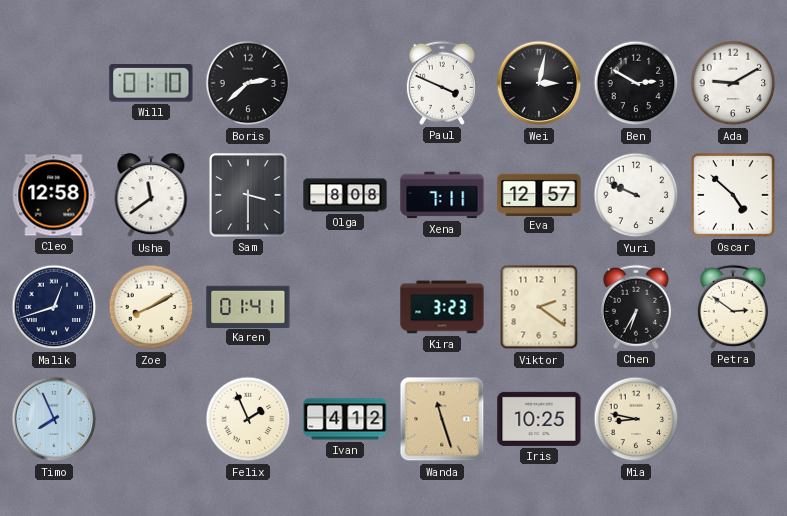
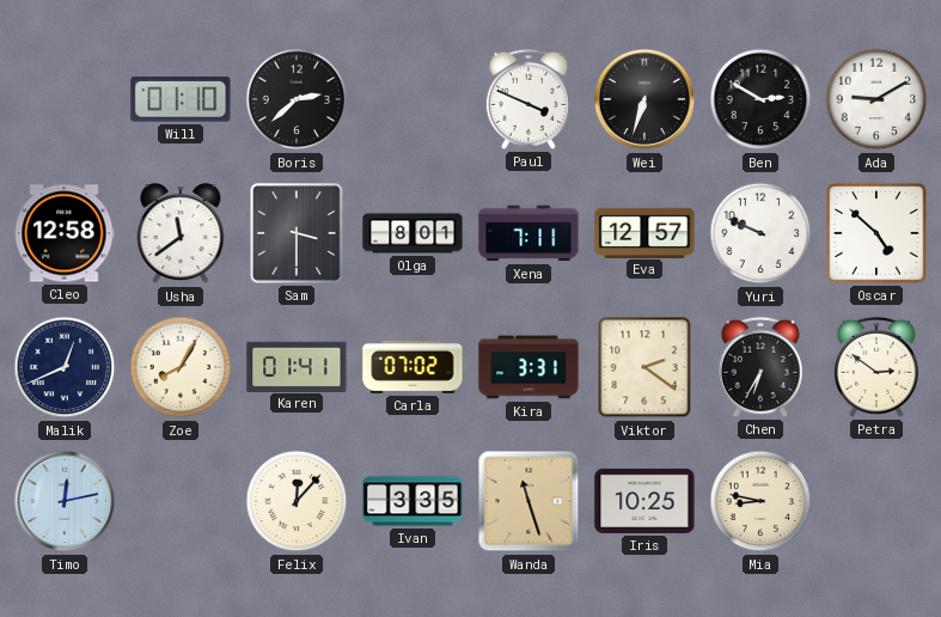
Wei: 3:02 -> 6:33 (644, 99)
Olga: 8:08 -> 8:01 (413, 233)
Malik: 12:42 -> 12:41 (65, 367)
Zoe: 8:10 -> 8:05 (181, 367)
Carla: none -> 07:02 (413, 367)
Kira: 3:23 -> 3:31 (528, 367)
Timo: 7:56 -> 12:13 (65, 501)
Felix: 1:56 -> 12:07 (297, 501)
Ivan: 4:12 -> 3:35 (413, 501)
